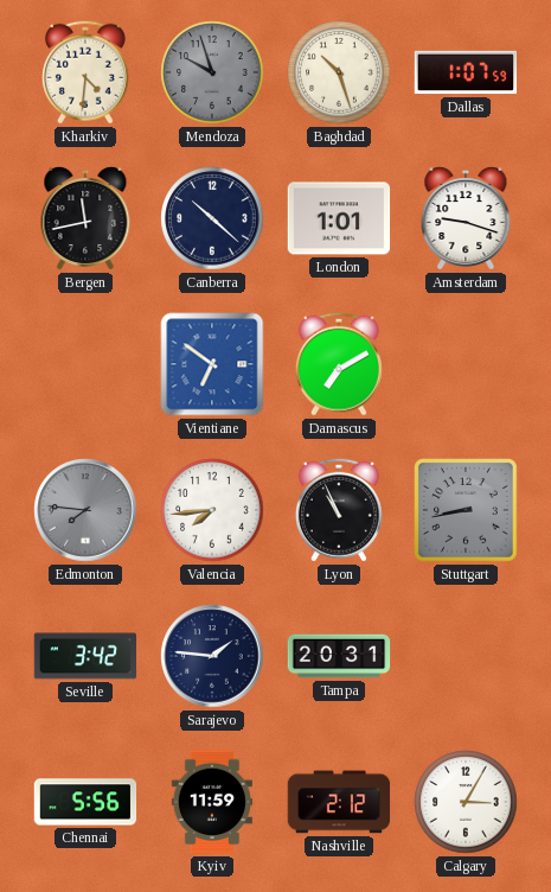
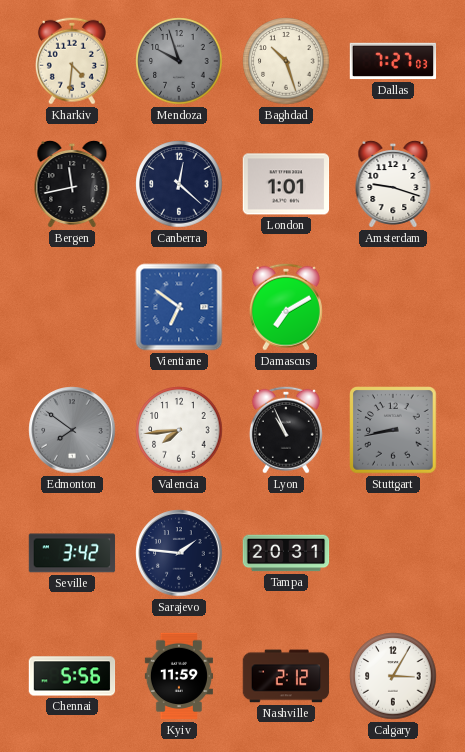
Dallas: 1:07 -> 7:27 (393, 61)
Canberra: 10:22 -> 12:22 (179, 184)
Edmonton: 7:46 -> 7:51 (72, 430)
